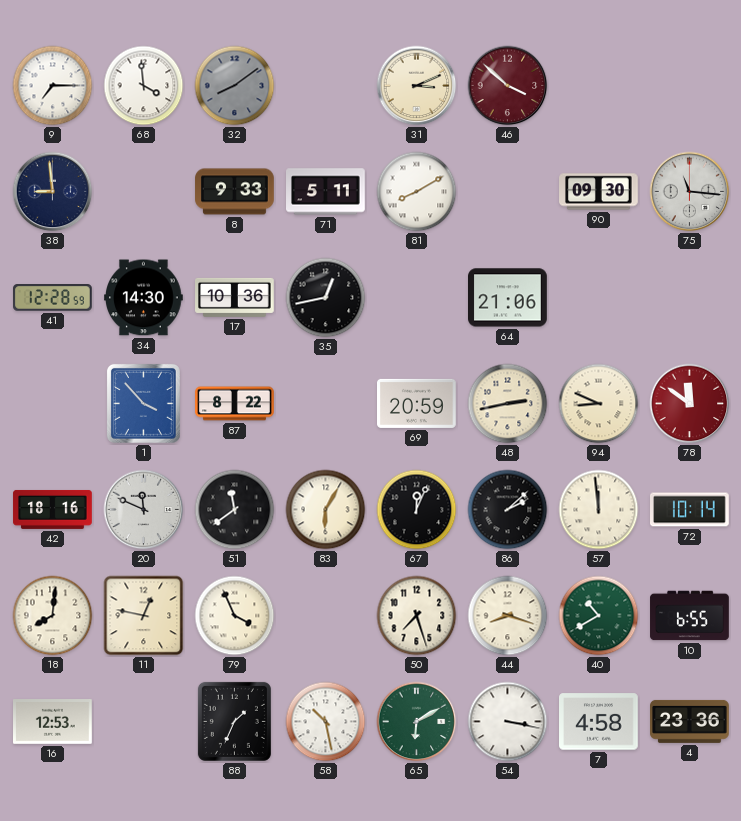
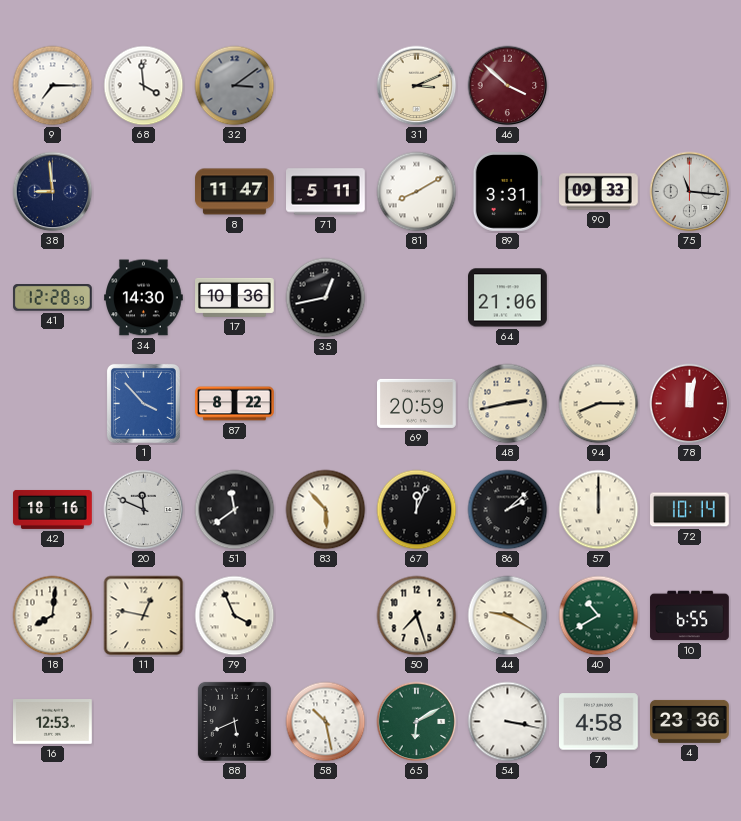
32: 8:09 -> 3:09 (235, 86)
8: 9:33 -> 11:47 (235, 192)
89: none -> 3:31 (507, 192)
90: 09:30 -> 09:33 (599, 192)
94: 8:49 -> 8:15 (599, 404)
78: 11:51 -> 12:02 (690, 404)
83: 6:05 -> 5:53 (326, 510)
57: 11:59 -> 12:00 (599, 510)
44: 8:18 -> 9:20 (508, 616)
88: 1:34 -> 5:41 (234, 721)
